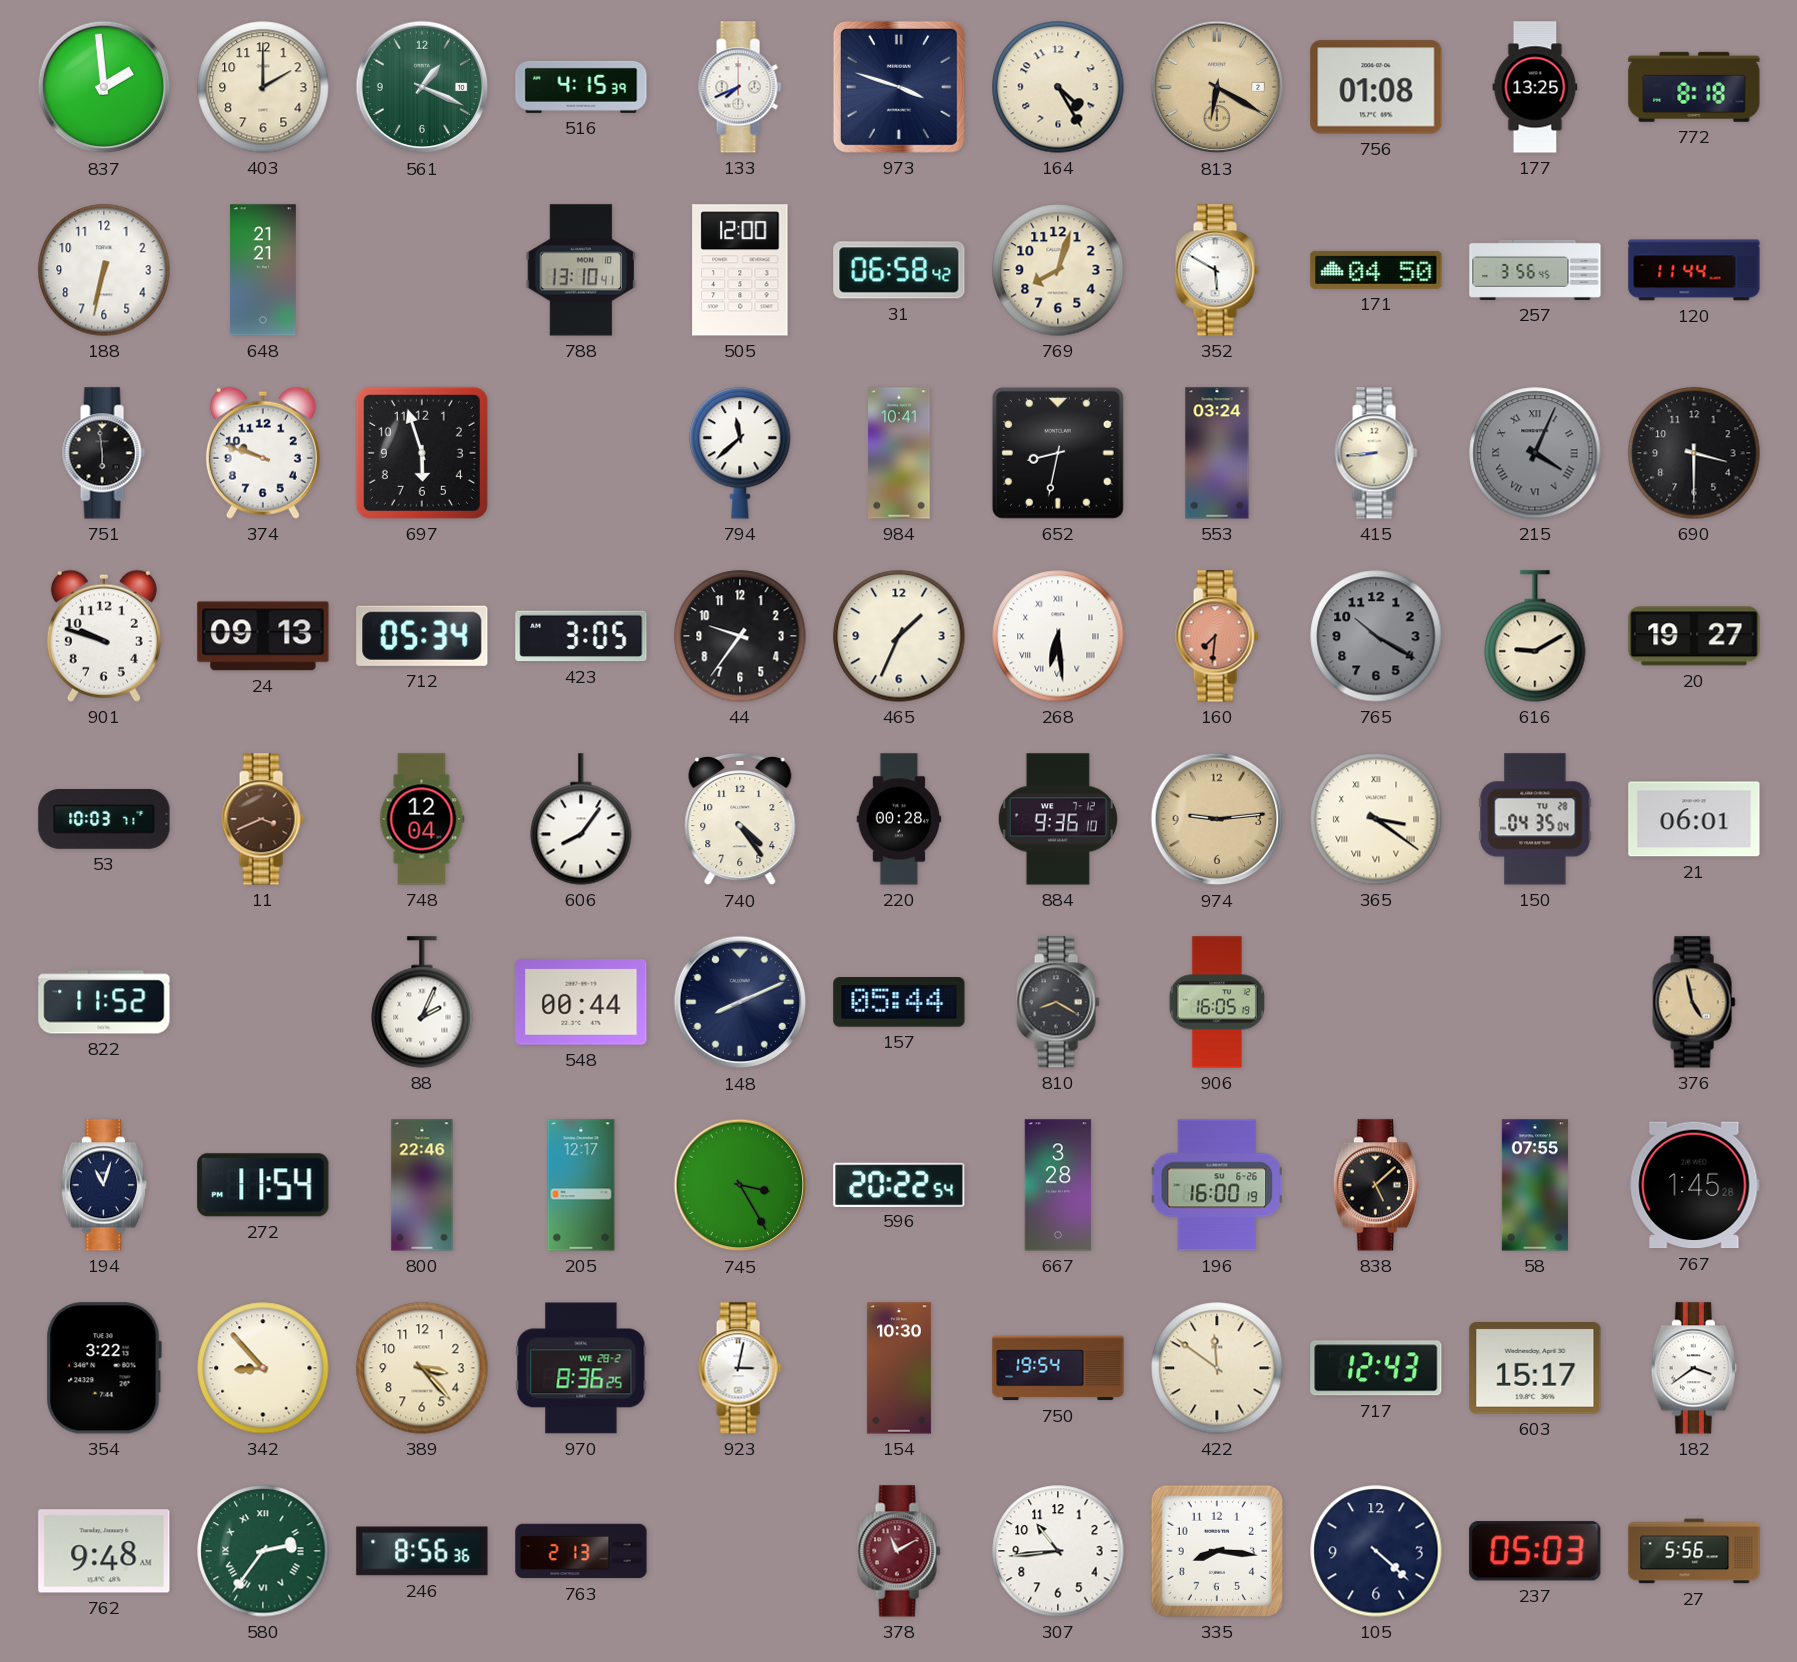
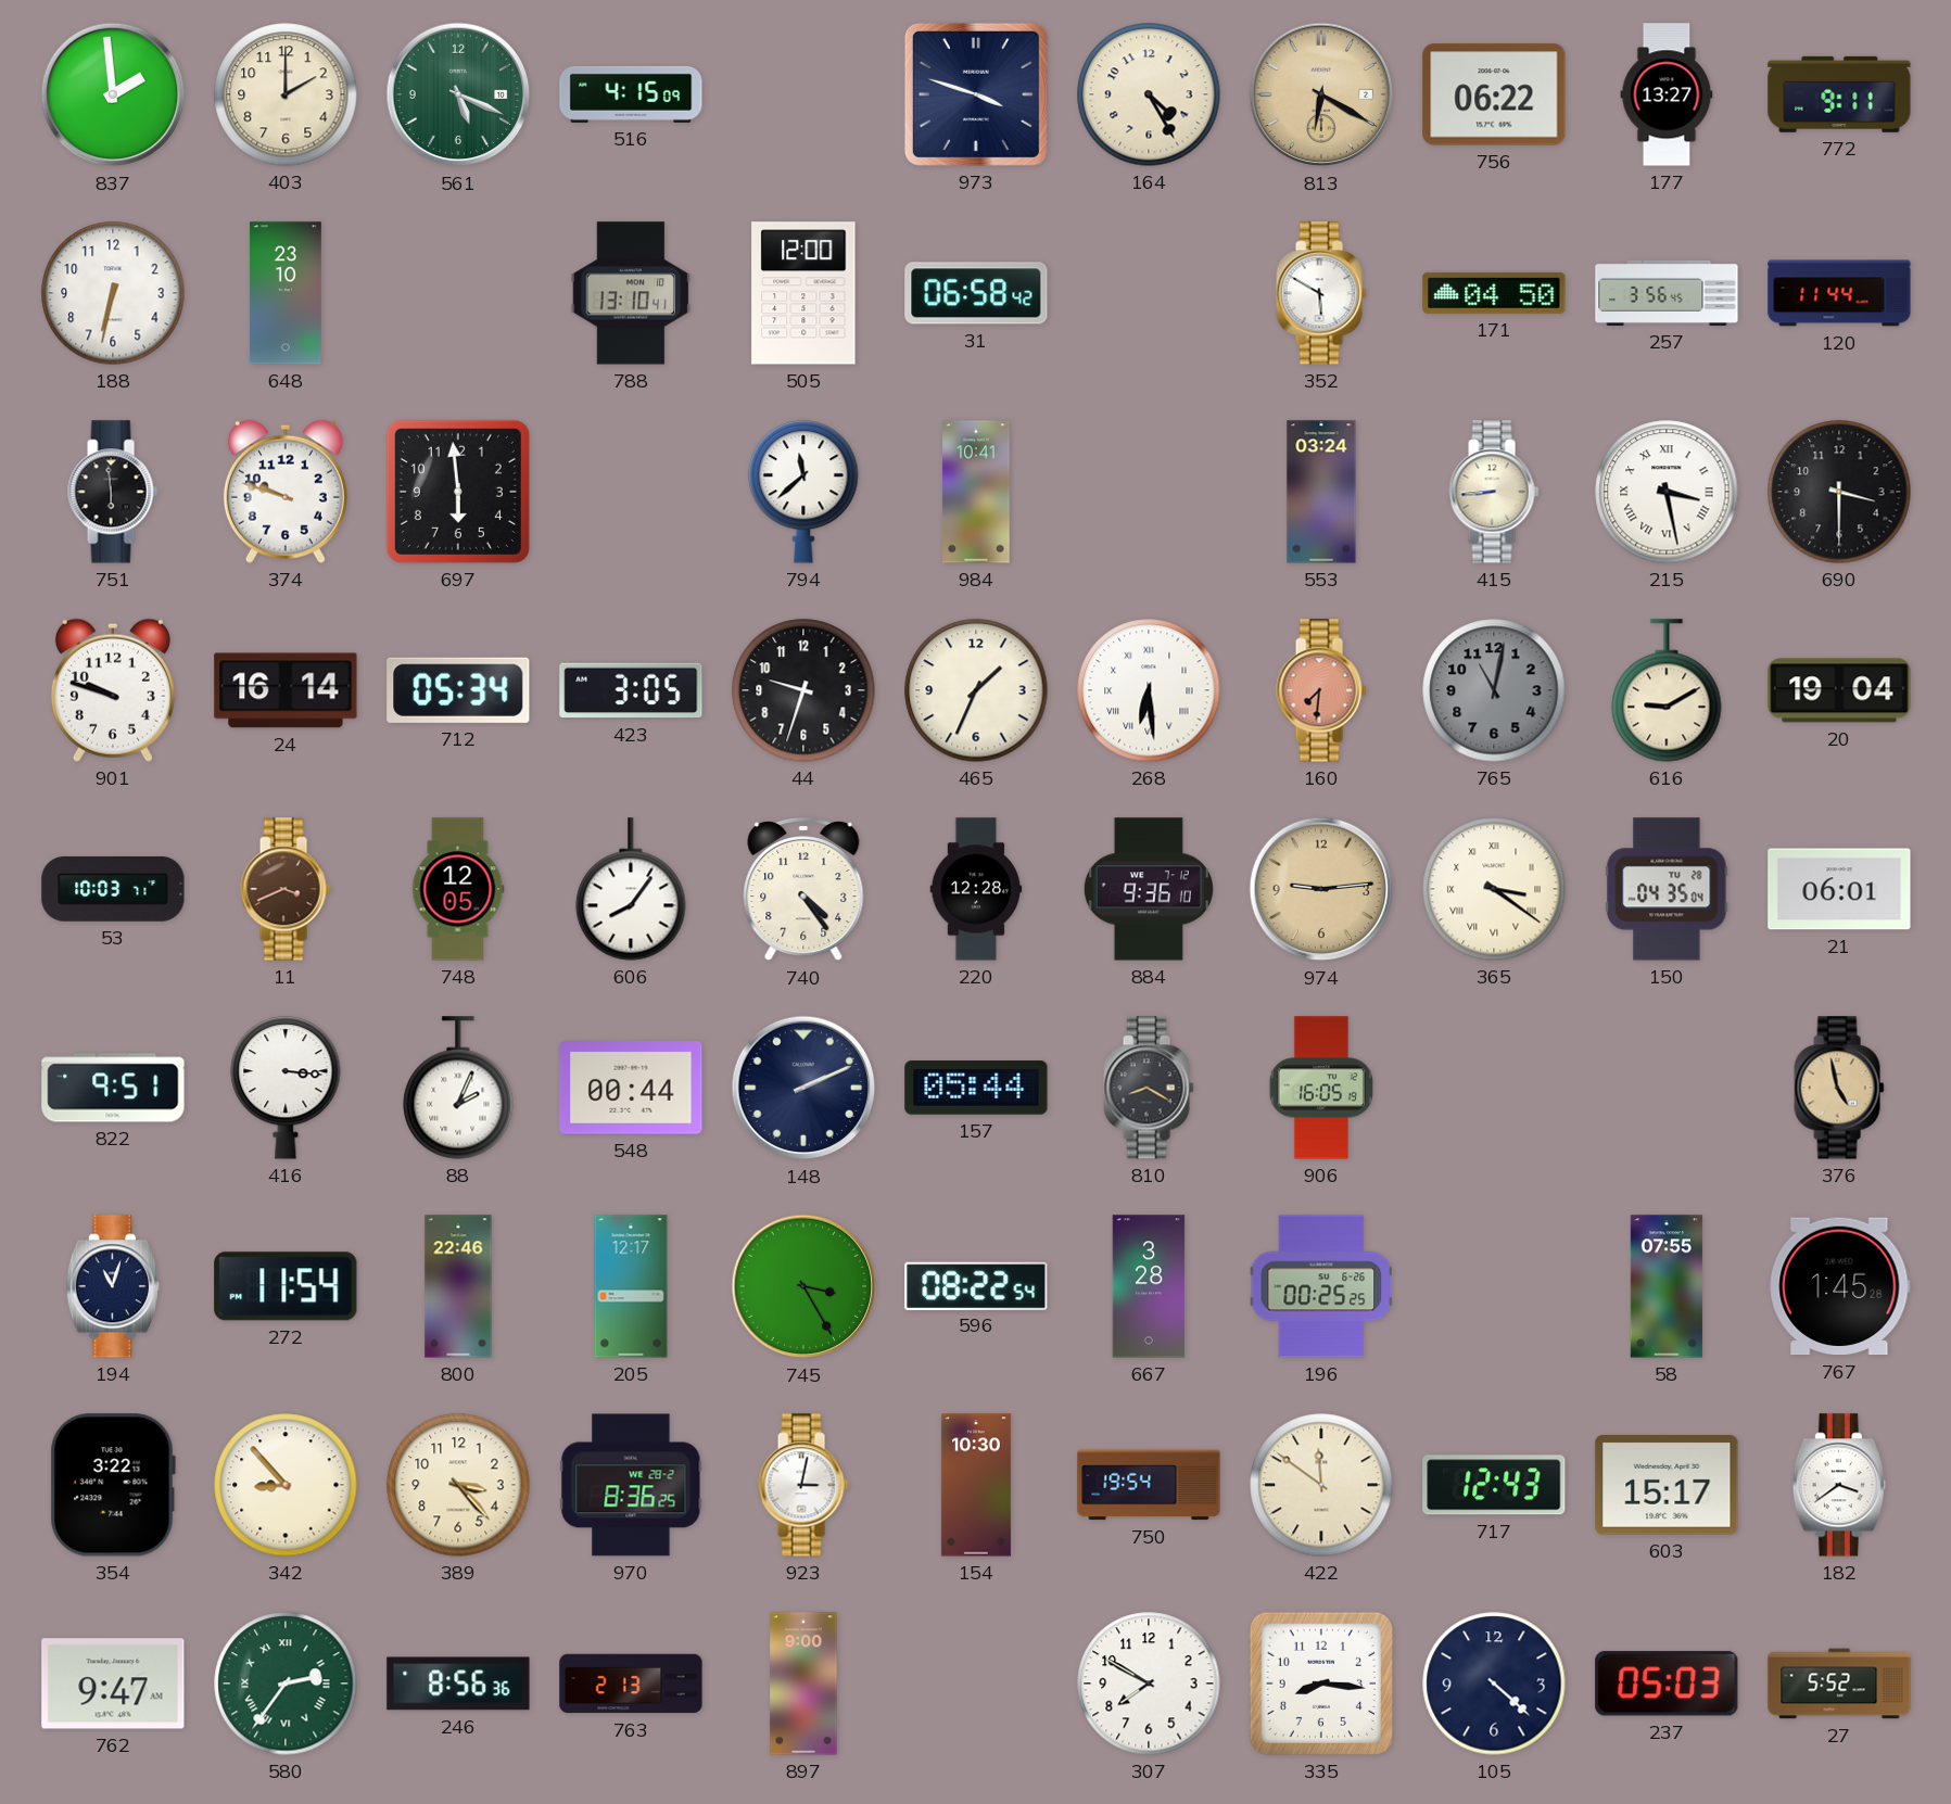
561: 1:19 -> 5:19 (458, 94)
516: 4:15:39 -> 4:15:09 (631, 94)
133: 7:41 -> none (740, 87)
756: 01:08 -> 06:22 (1494, 94)
177: 13:25 -> 13:27 (1667, 94)
772: 8:18 -> 9:11 (1839, 94)
648: 21:21 -> 23:10 (286, 293)
769: 8:03 -> none (1058, 270)
697: 5:57 -> 5:59 (458, 492)
652: 8:32 -> none (1058, 453)
215: 4:04 -> 3:28 (1667, 492)
215 dial: grey -> white (1667, 492)
24: 09:13 -> 16:14 (286, 690)
44: 9:36 -> 9:33 (803, 690)
765: 10:20 -> 11:02 (1494, 690)
20: 19:27 -> 19:04 (1839, 690)
748: 12:04 -> 12:05 (458, 889)
220: 00:28 -> 12:28 (976, 889)
822: 11:52 -> 9:51 (113, 1088)
416: none -> 3:16 (286, 1088)
148: 8:11 -> 2:11 (803, 1088)
596: 20:22 -> 08:22 (976, 1285)
196: 16:00 -> 00:25 (1320, 1286)
838: 5:08 -> none (1376, 1185)
762: 9:48 -> 9:47 (113, 1684)
897: none -> 9:00 (803, 1684)
378: 11:10 -> none (899, 1551)
307: 10:44 -> 7:50 (1149, 1684)
27: 5:56 -> 5:52 (1839, 1684)
